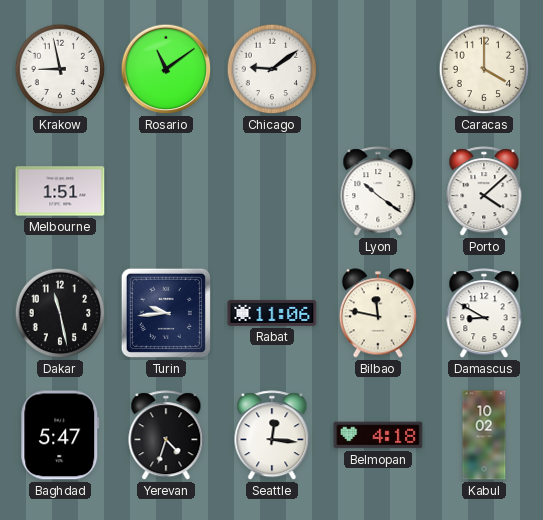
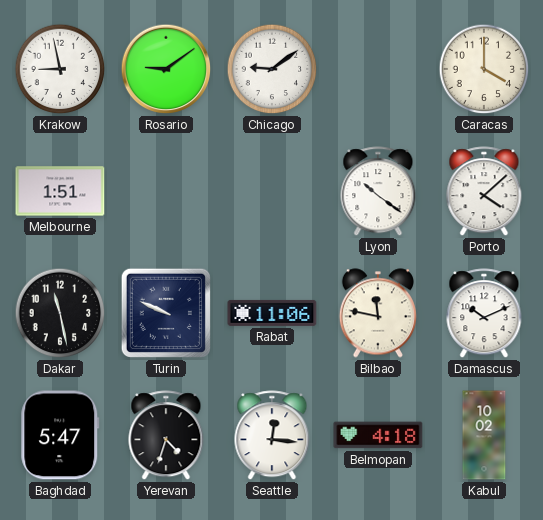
Rosario: 11:09 -> 9:09 (166, 69)
Turin: 9:44 -> 9:49 (166, 313)
Damascus: 8:50 -> 10:11 (484, 314)
